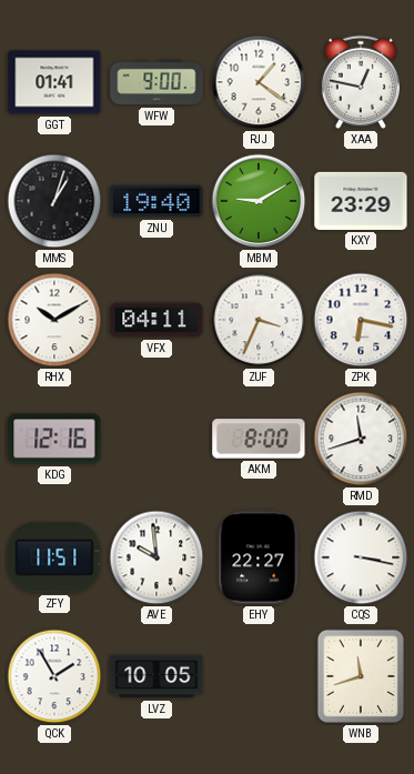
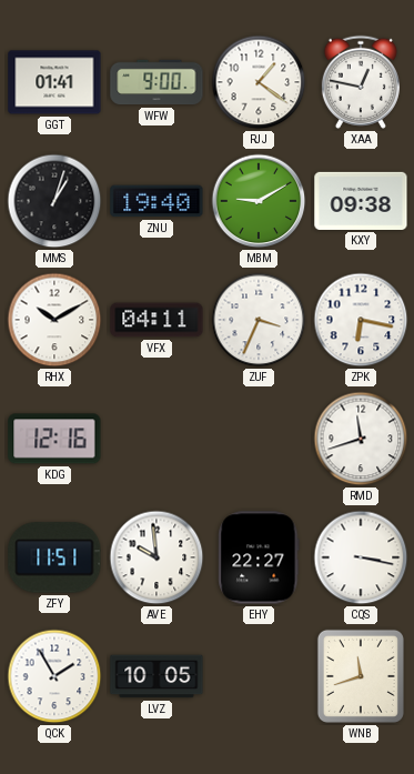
KXY: 23:29 -> 09:38 (361, 201)
AKM: 8:00 -> none (259, 439)
